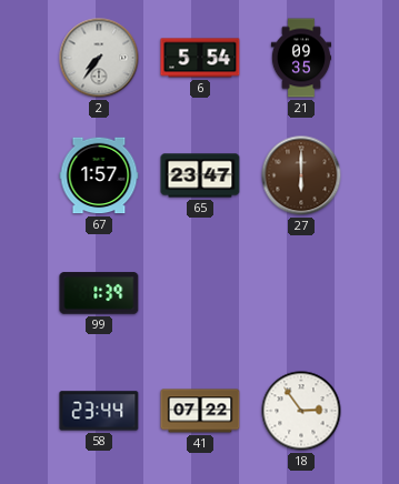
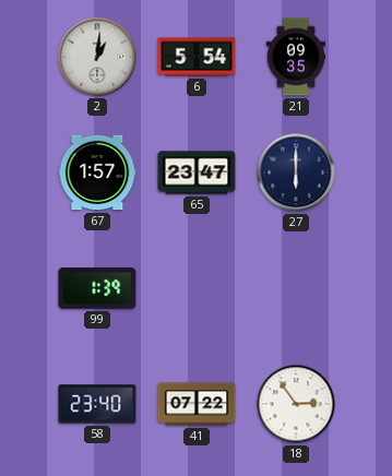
2: 7:36 -> 1:01 (97, 57)
27 dial: brown -> navy (296, 172)
58: 23:44 -> 23:40 (97, 404)
